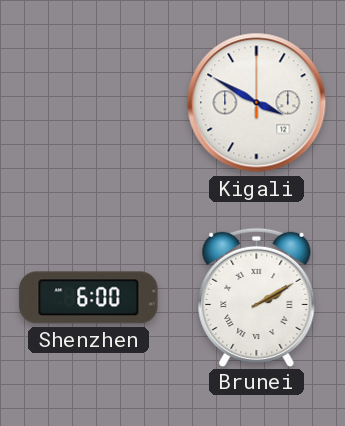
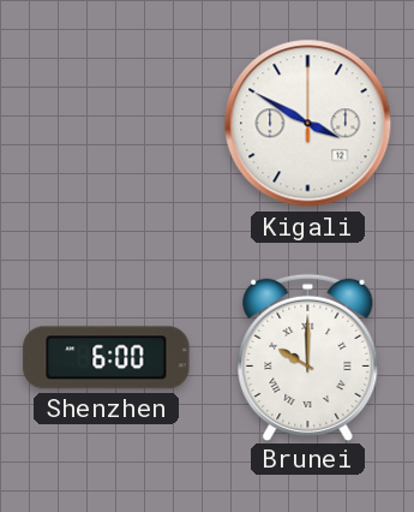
Brunei: 2:10 -> 10:00 (308, 357)
